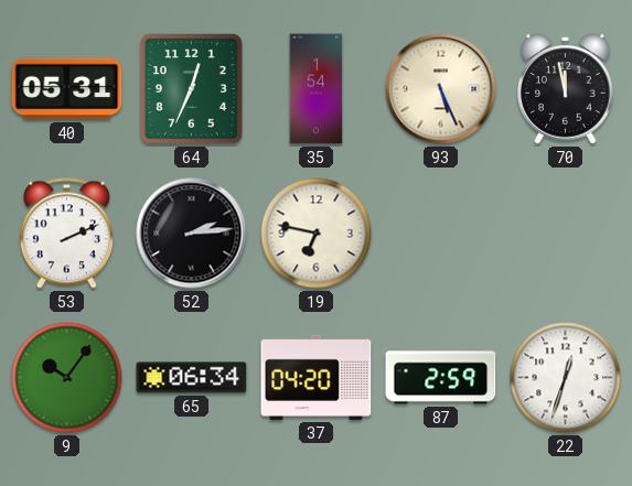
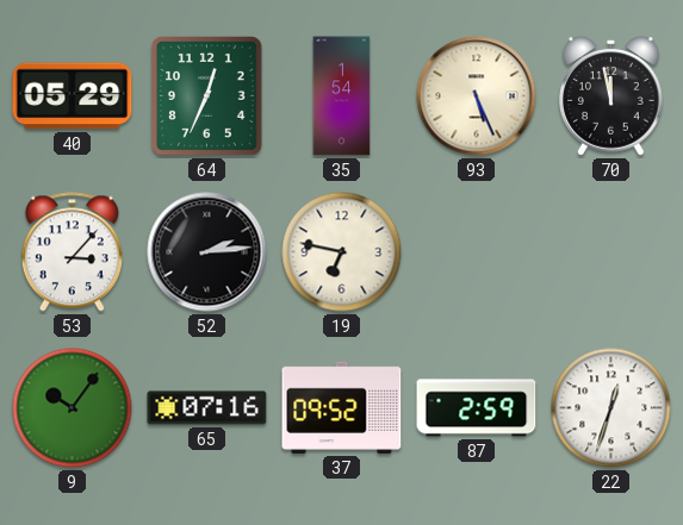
40: 05:31 -> 05:29 (73, 96)
53: 2:11 -> 3:07 (72, 252)
65: 06:34 -> 07:16 (207, 408)
37: 04:20 -> 09:52 (342, 407)
